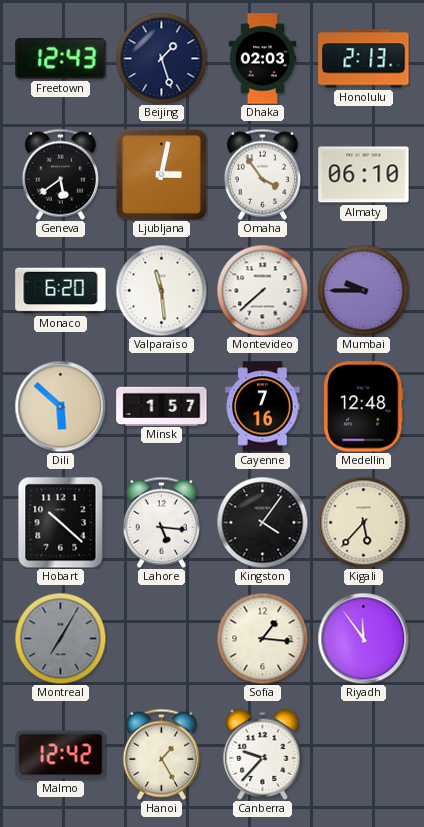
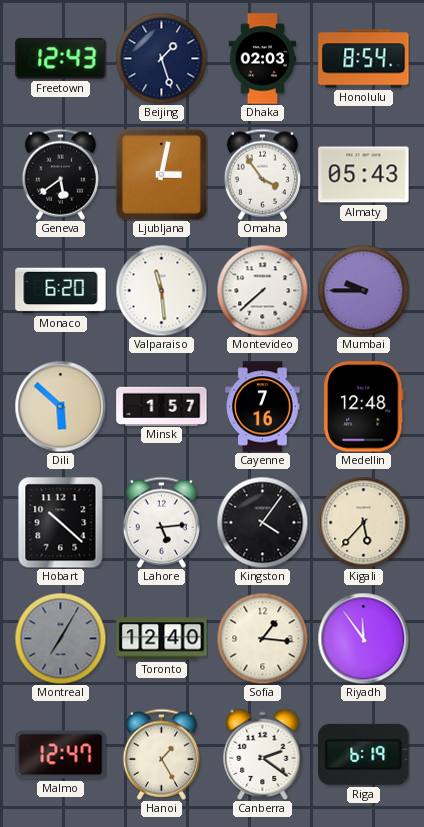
Honolulu: 2:13 -> 8:54 (364, 59)
Almaty: 06:10 -> 05:43 (364, 175)
Lahore: 5:16 -> 5:14 (161, 522)
Toronto: none -> 12:40 (162, 639)
Malmo: 12:42 -> 12:47 (61, 755)
Canberra: 9:37 -> 2:21 (263, 754)
Riga: none -> 6:19 (364, 754)
